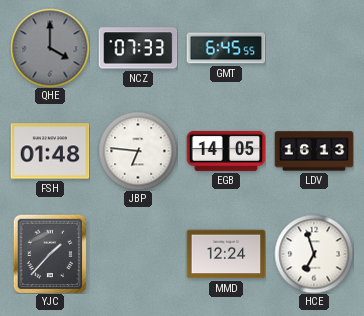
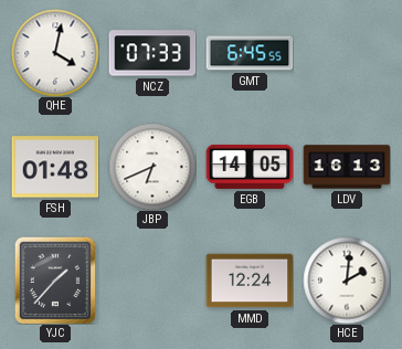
QHE: 4:00 -> 4:02 (55, 53)
QHE dial: grey -> white (55, 53)
JBP: 6:46 -> 6:41 (152, 167)
HCE: 6:57 -> 2:01 (347, 281)
